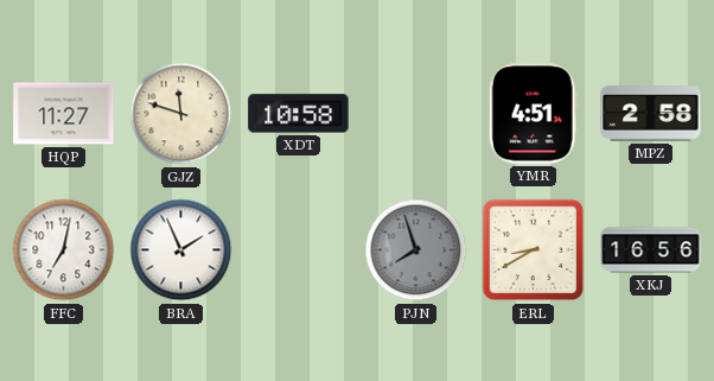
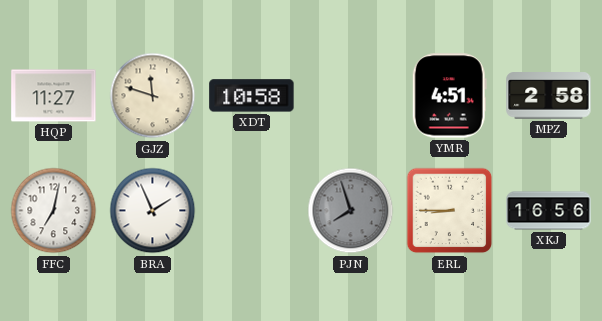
ERL: 8:40 -> 8:45 (450, 211)
